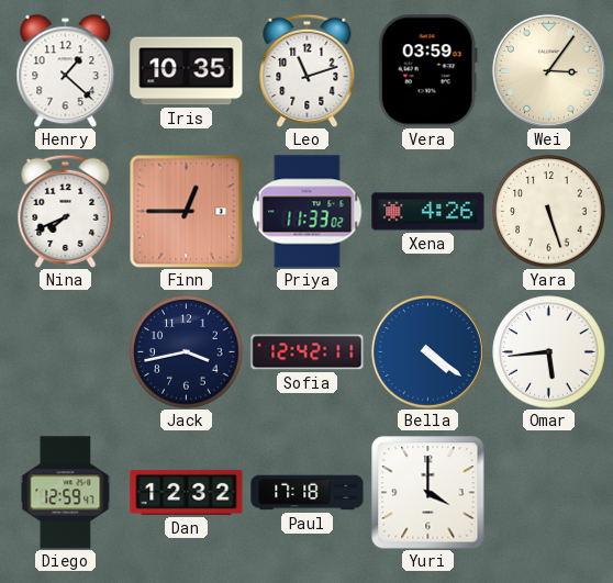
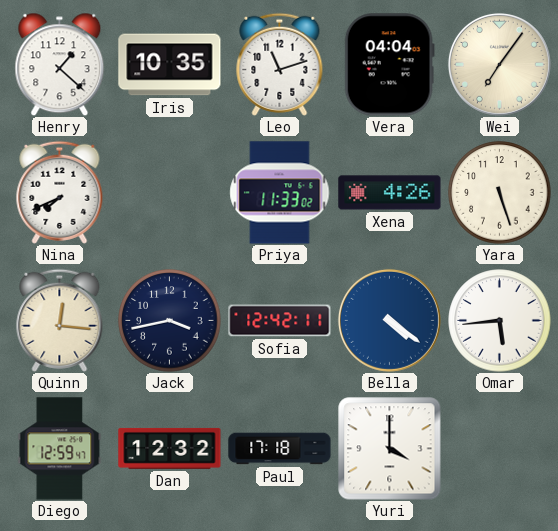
Vera: 03:59 -> 04:04 (389, 65)
Wei: 3:06 -> 7:06 (499, 64)
Finn: 12:45 -> none (186, 211)
Quinn: none -> 12:16 (60, 320)
